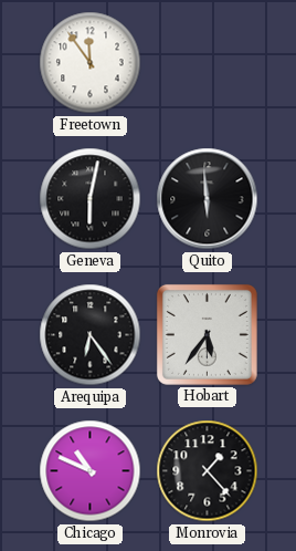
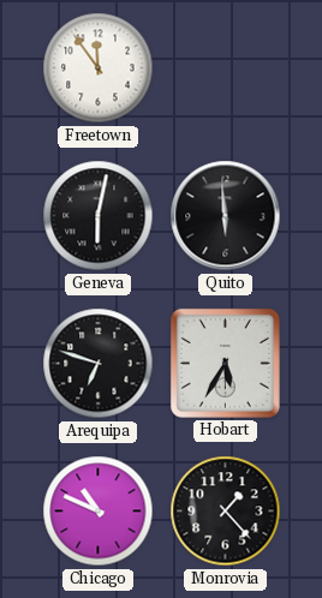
Arequipa: 6:24 -> 6:48 (99, 364)
Hobart: 5:36 -> 5:35 (225, 363)
